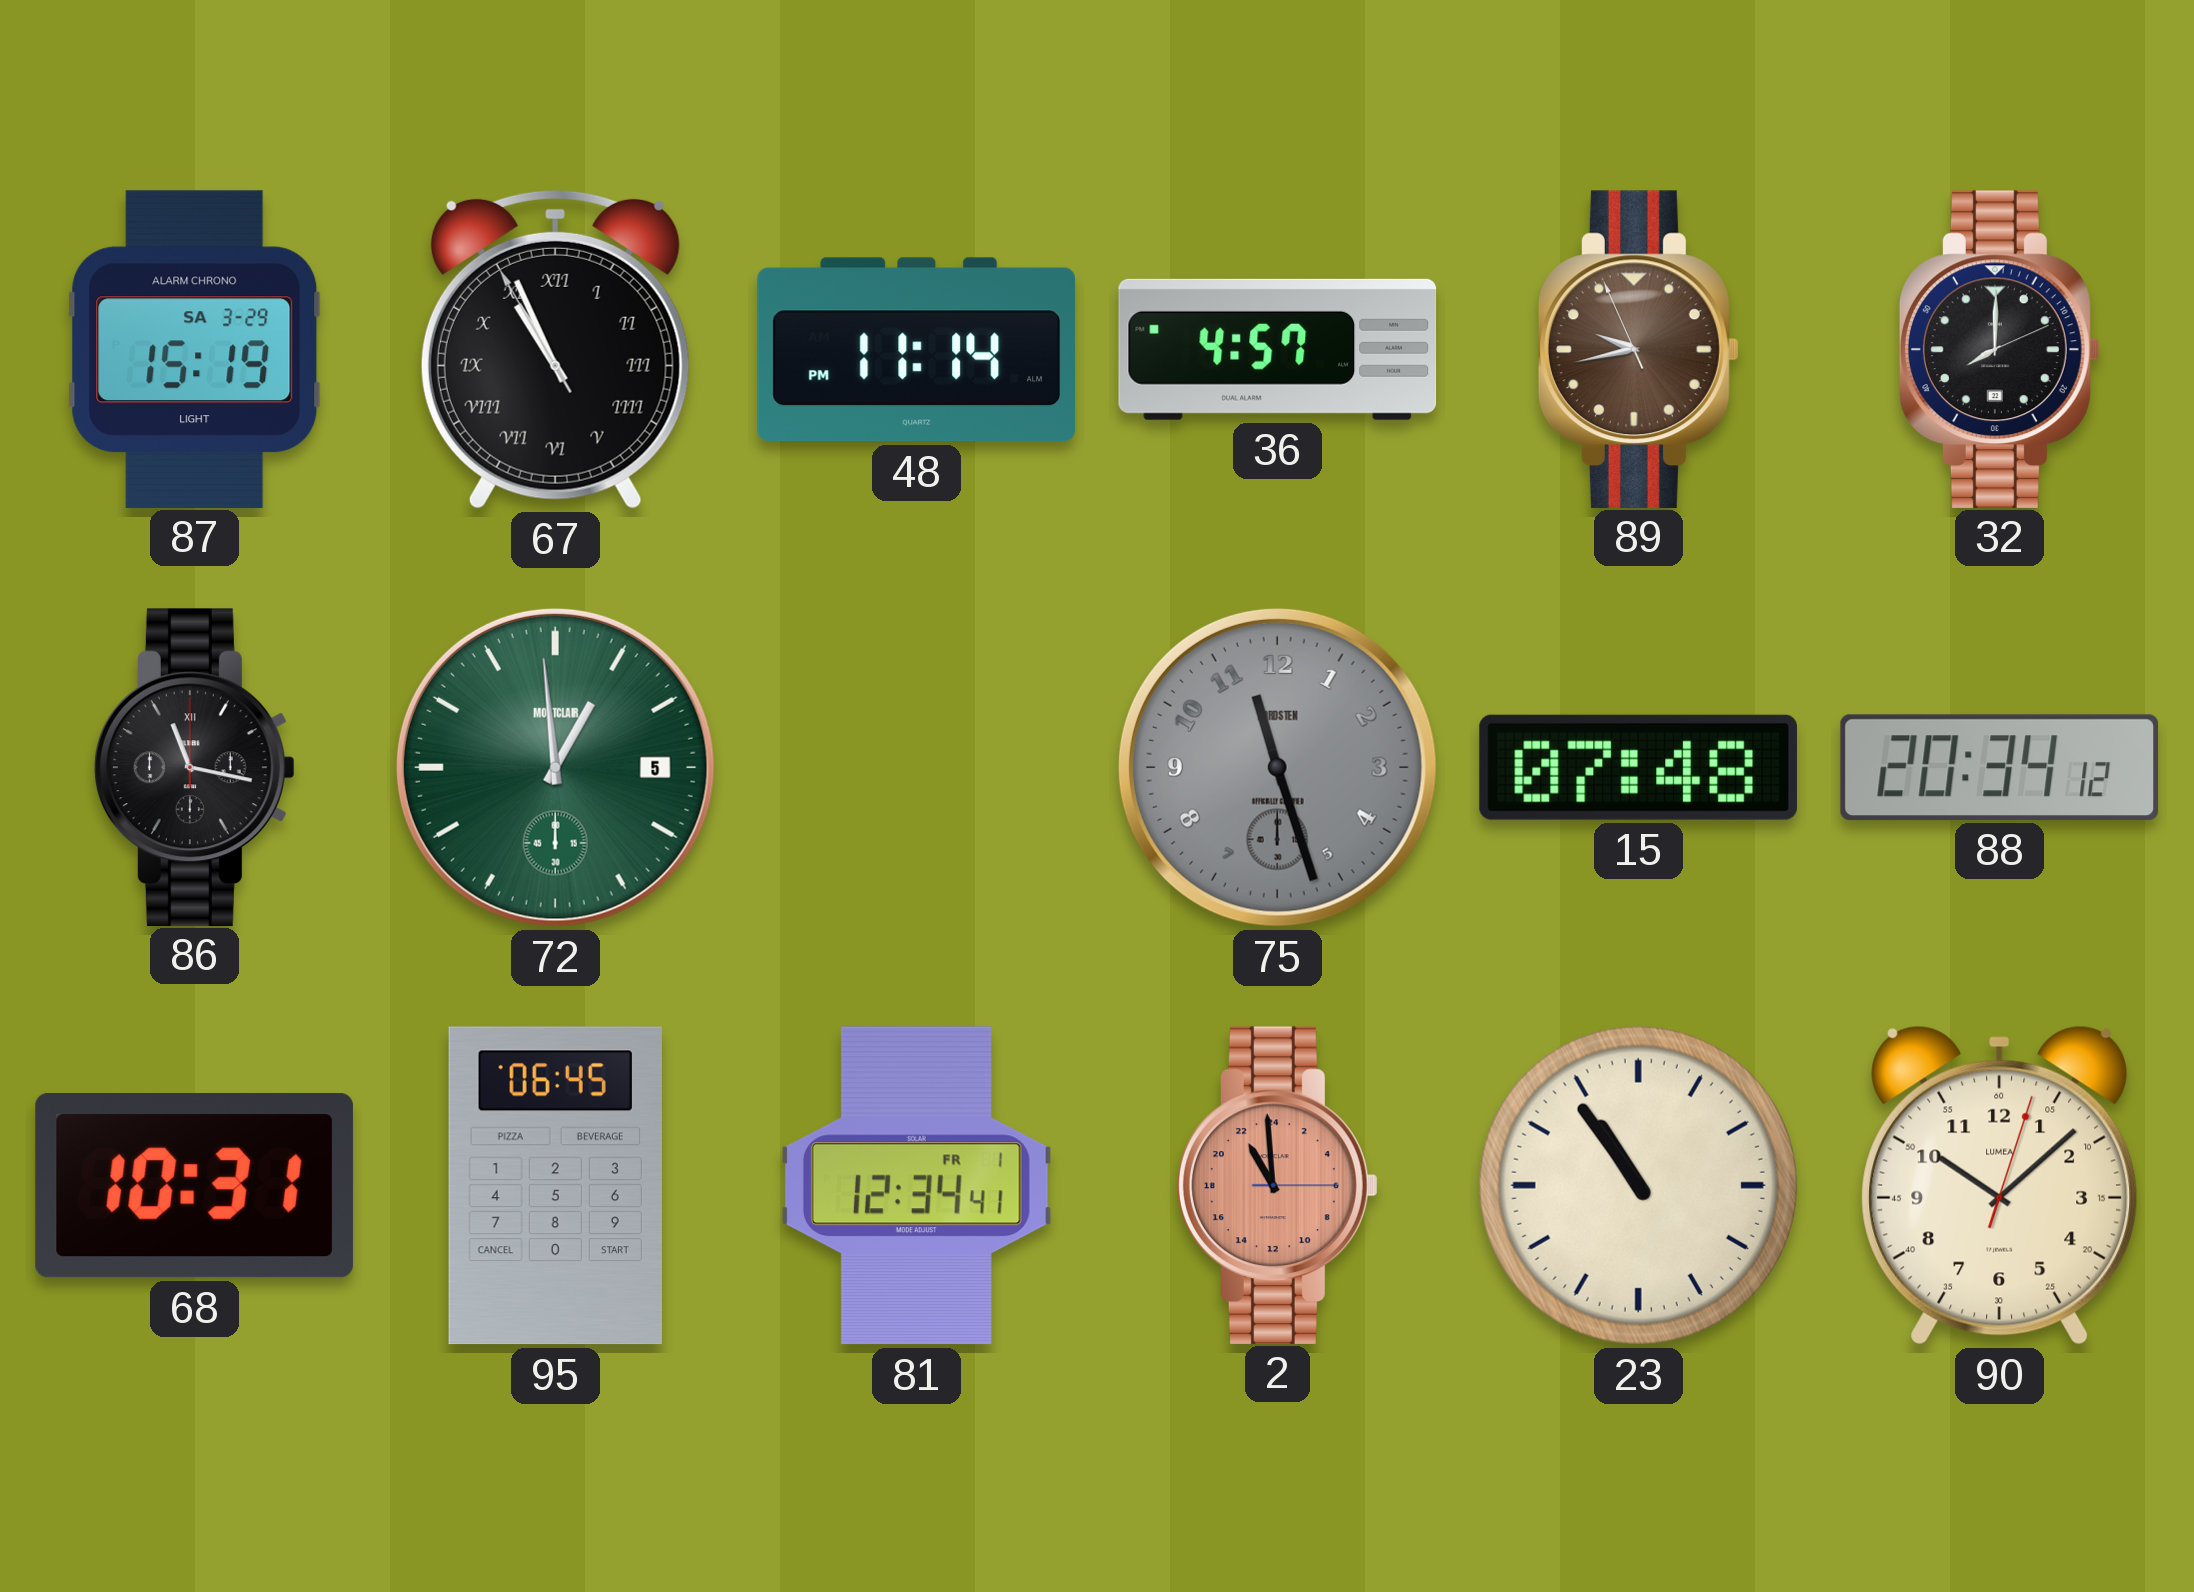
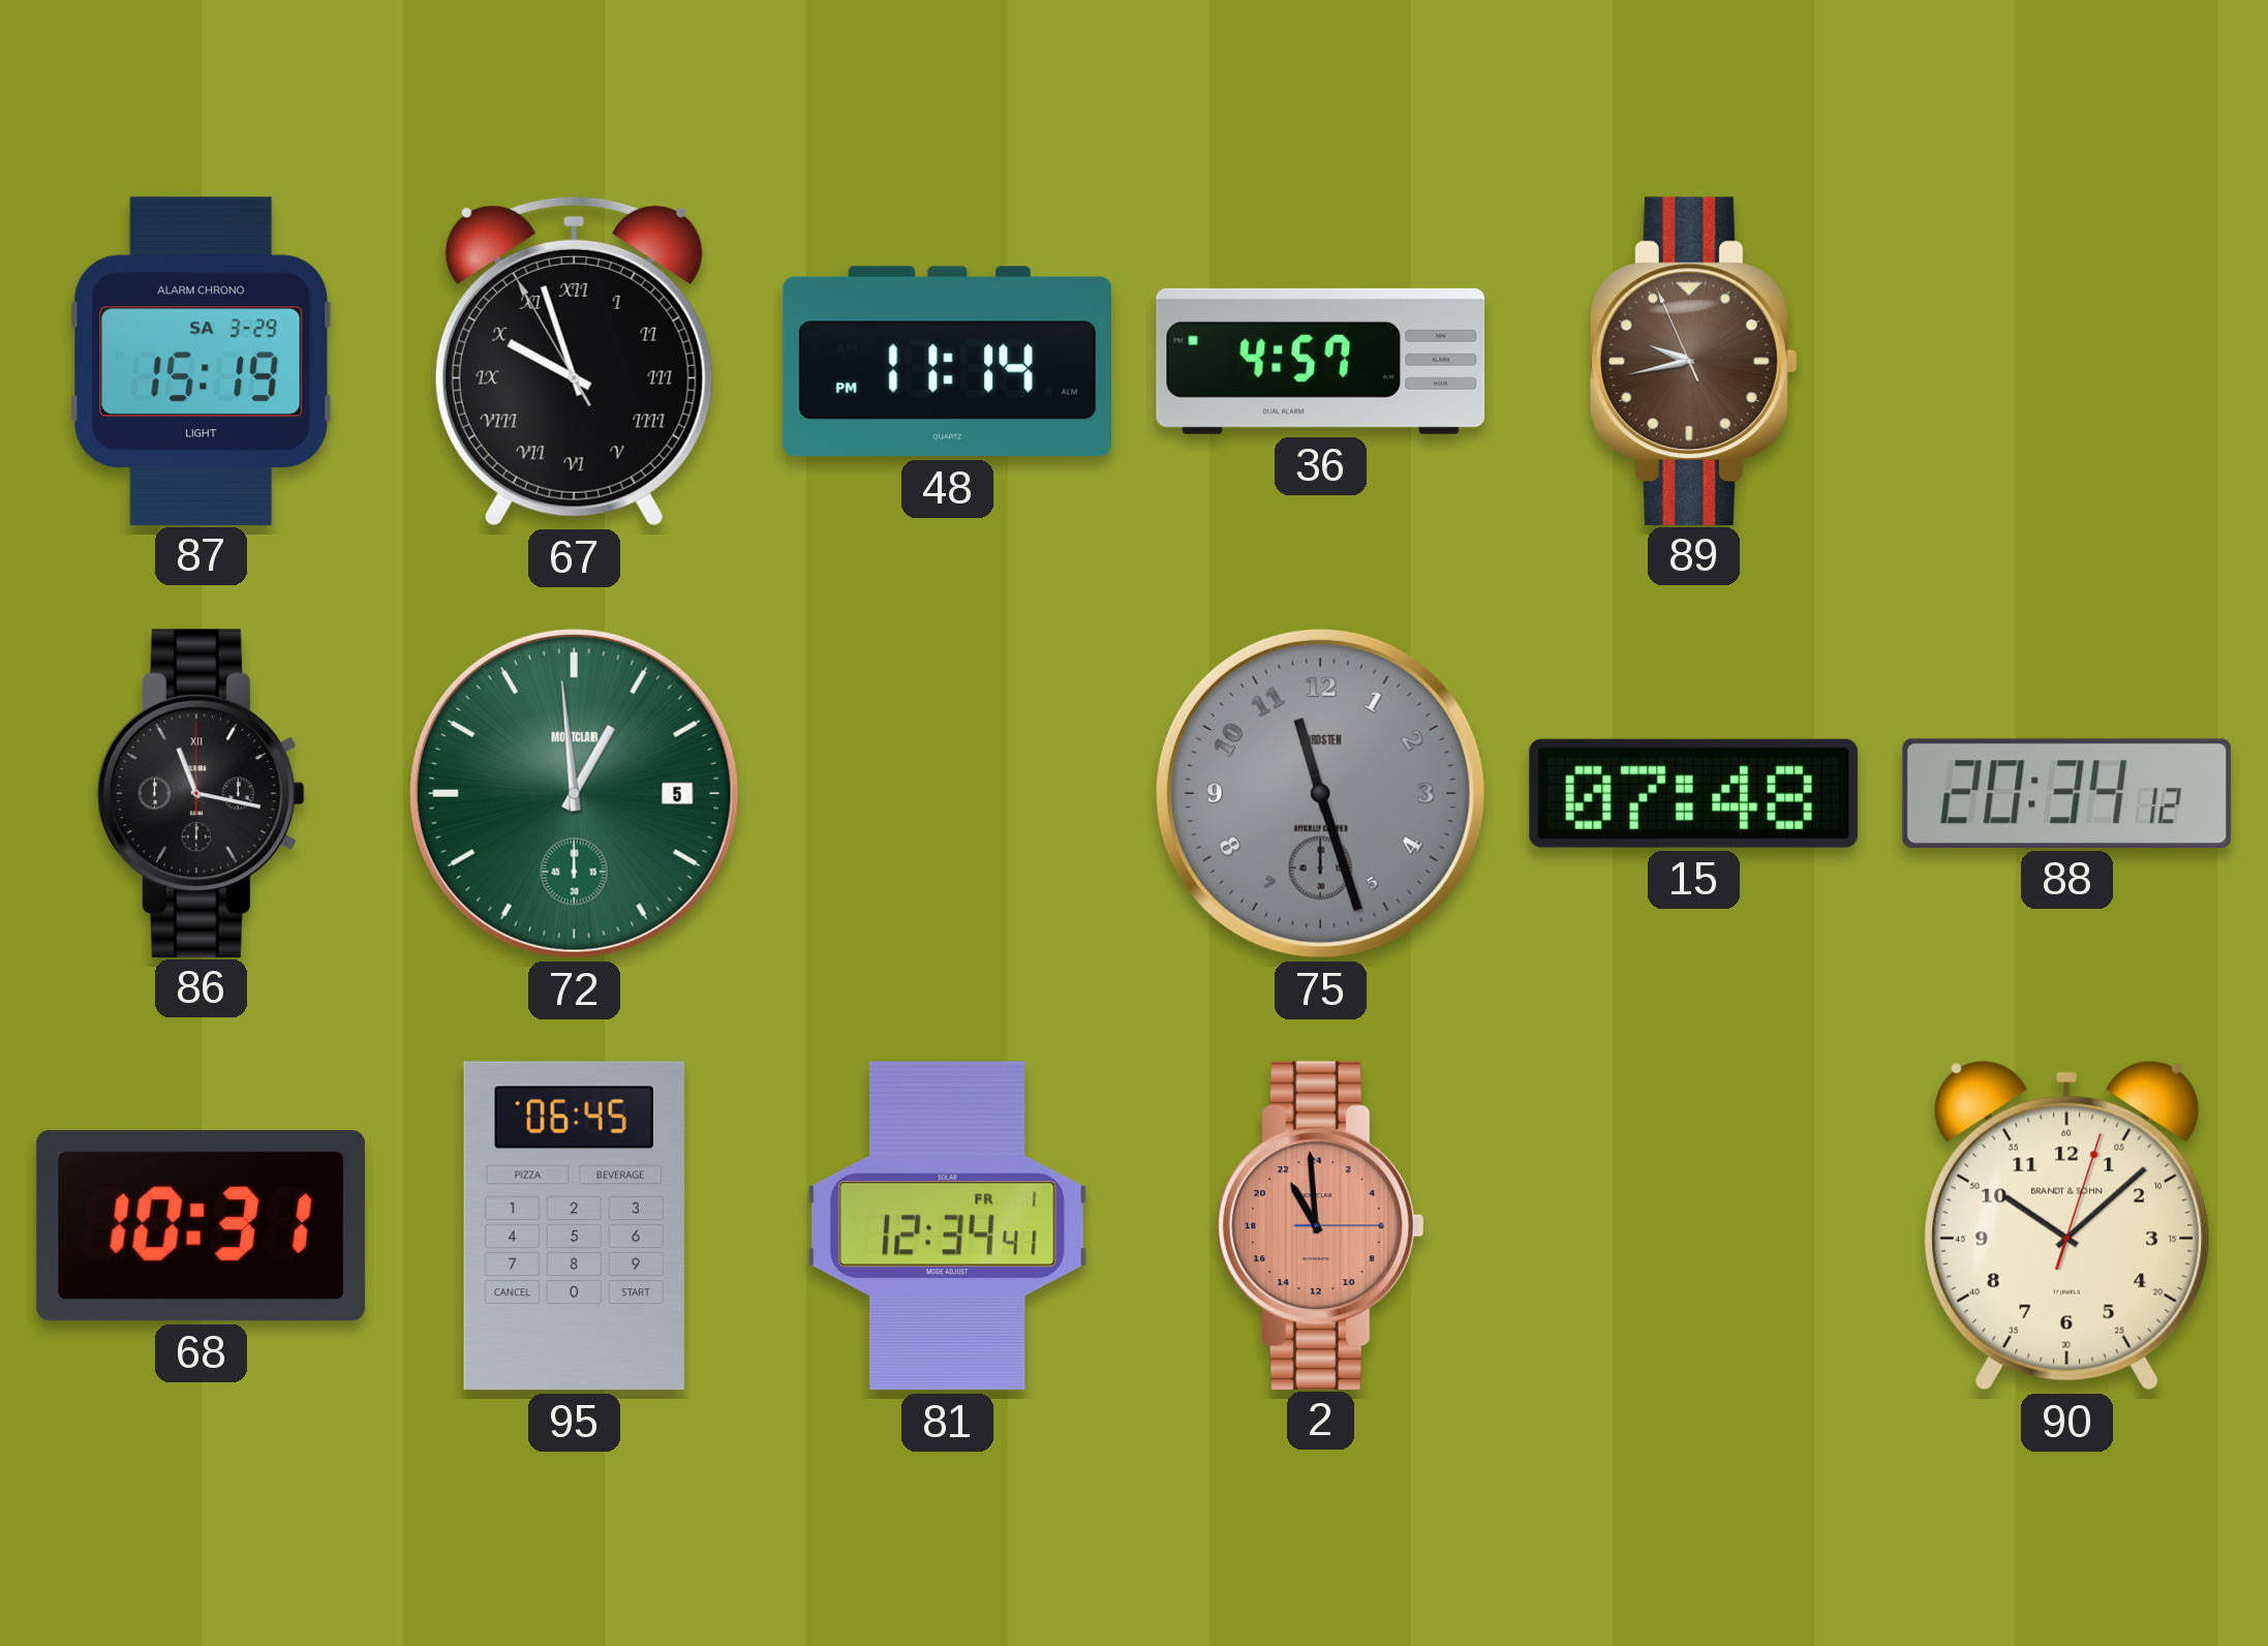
67: 10:55 -> 9:56 (574, 361)
32: 8:00 -> none (1999, 349)
23: 10:54 -> none (1638, 1185)
90 brand: LUMEA -> BRANDT & SOHN (2067, 1225)
